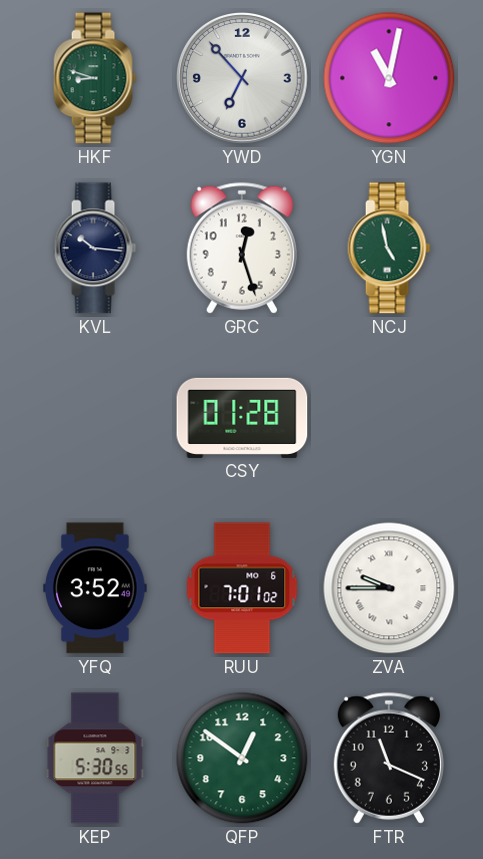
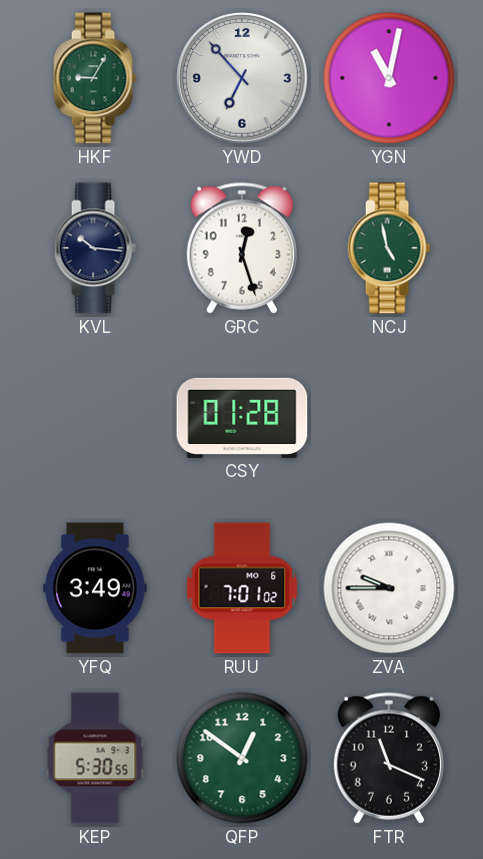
HKF: 8:48 -> 9:05 (95, 78)
YFQ: 3:52 -> 3:49 (95, 588)
